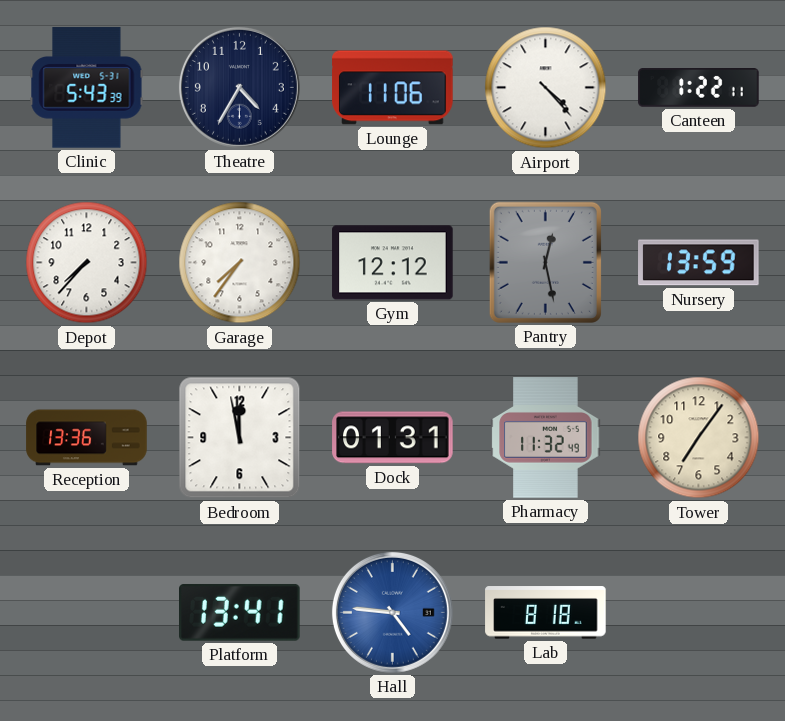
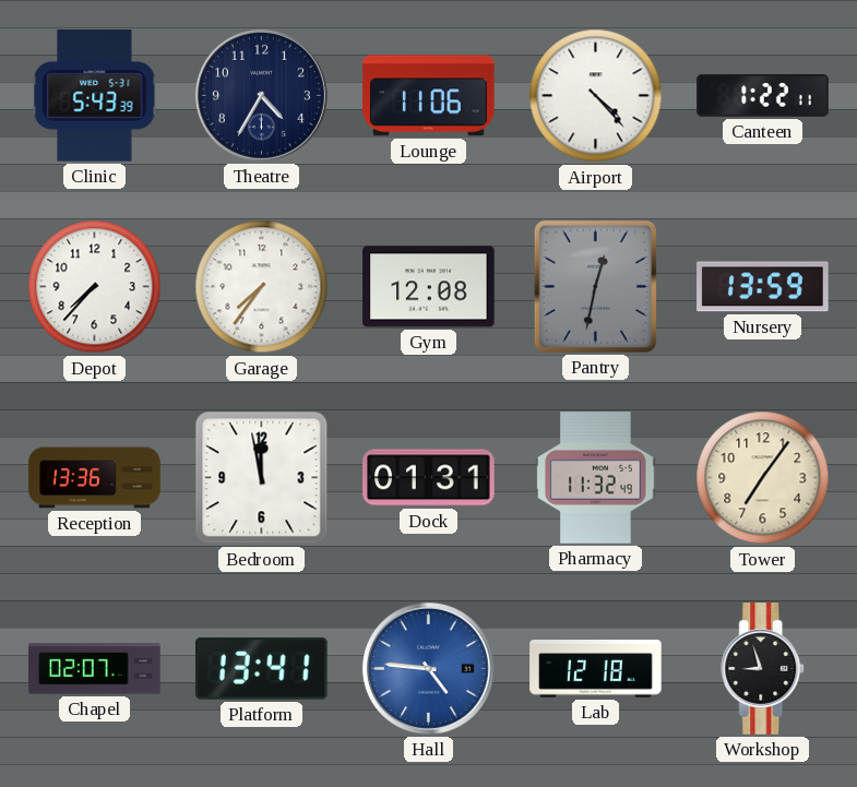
Gym: 12:12 -> 12:08 (429, 287)
Pantry: 12:28 -> 12:32 (595, 286)
Chapel: none -> 02:07 (95, 669)
Lab: 8:18 -> 12:18 (596, 669)
Workshop: none -> 8:57 (763, 669)
